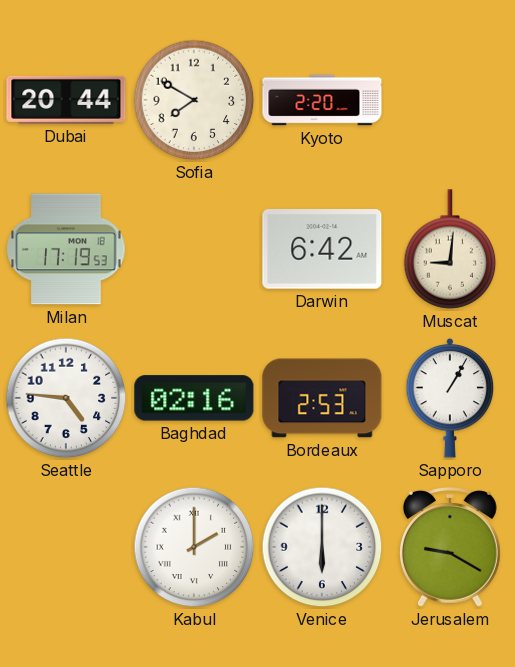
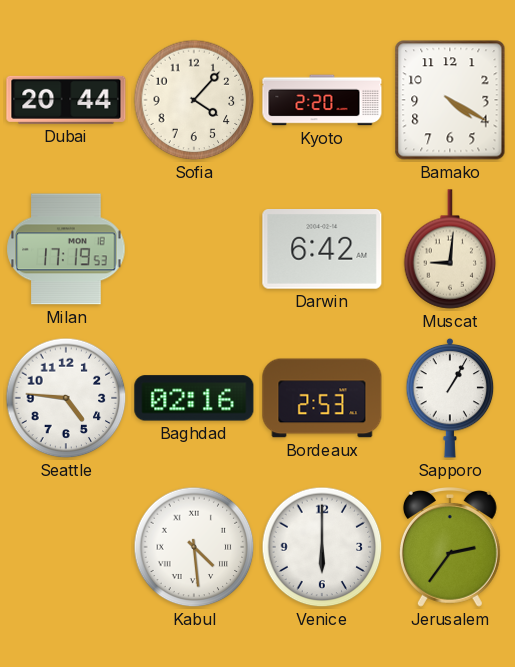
Sofia: 7:50 -> 4:07 (194, 100)
Bamako: none -> 4:20 (450, 100)
Kabul: 2:00 -> 4:29 (194, 547)
Jerusalem: 9:20 -> 2:36 (450, 548)
